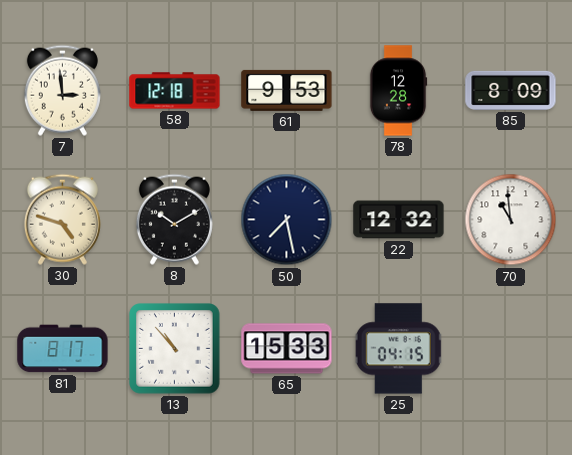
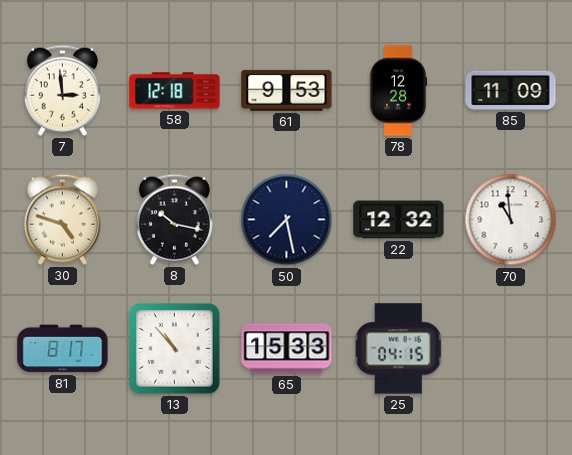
85: 8:09 -> 11:09 (511, 90)
8: 10:10 -> 10:17 (174, 219)
